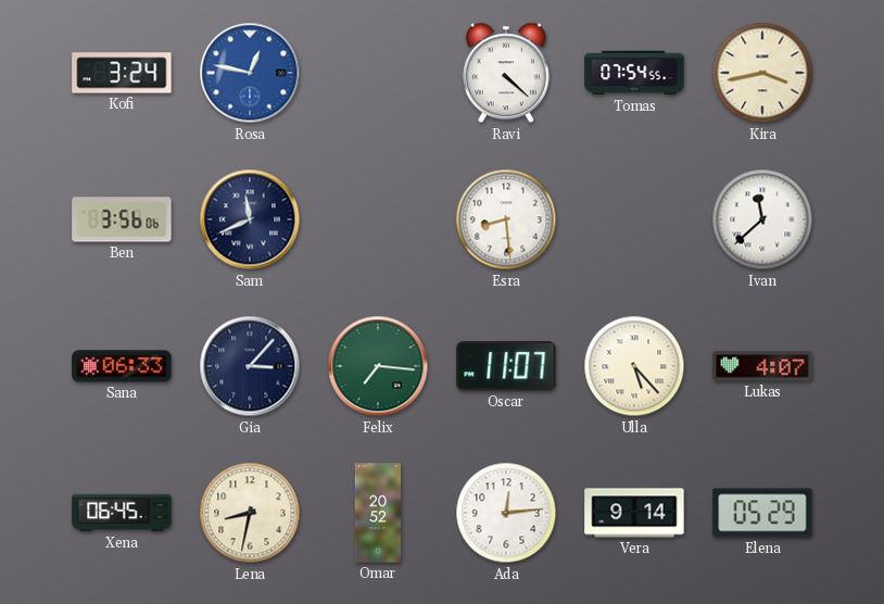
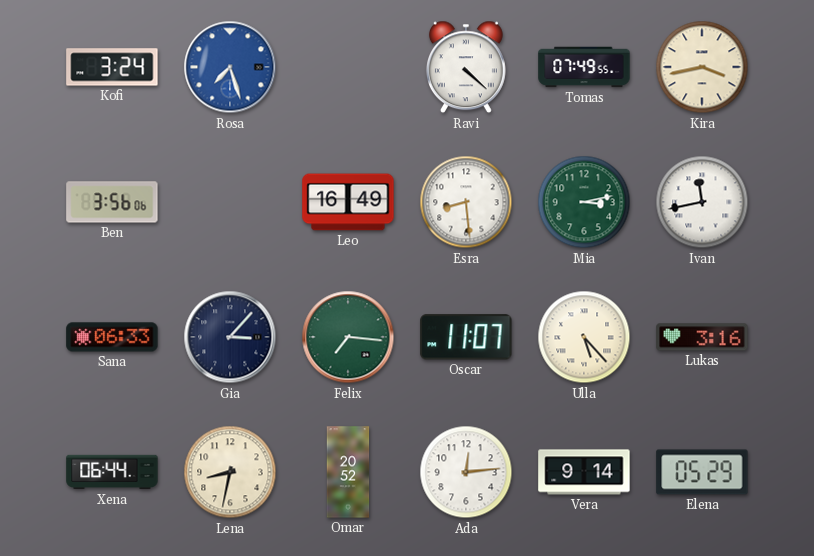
Rosa: 12:47 -> 7:27 (230, 67)
Tomas: 07:54 -> 07:49 (584, 67)
Sam: 11:41 -> none (250, 219)
Leo: none -> 16:49 (348, 202)
Mia: none -> 3:13 (584, 202)
Ivan: 11:38 -> 11:43 (702, 202)
Lukas: 4:07 -> 3:16 (702, 337)
Xena: 06:45 -> 06:44 (112, 472)
